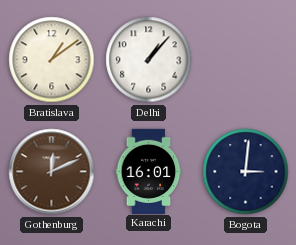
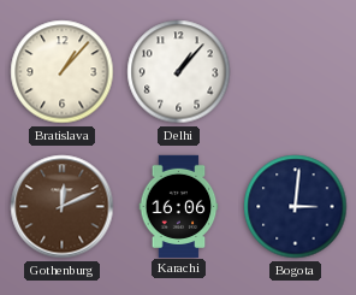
Bratislava: 1:09 -> 1:07 (63, 72)
Karachi: 16:01 -> 16:06 (179, 206)
